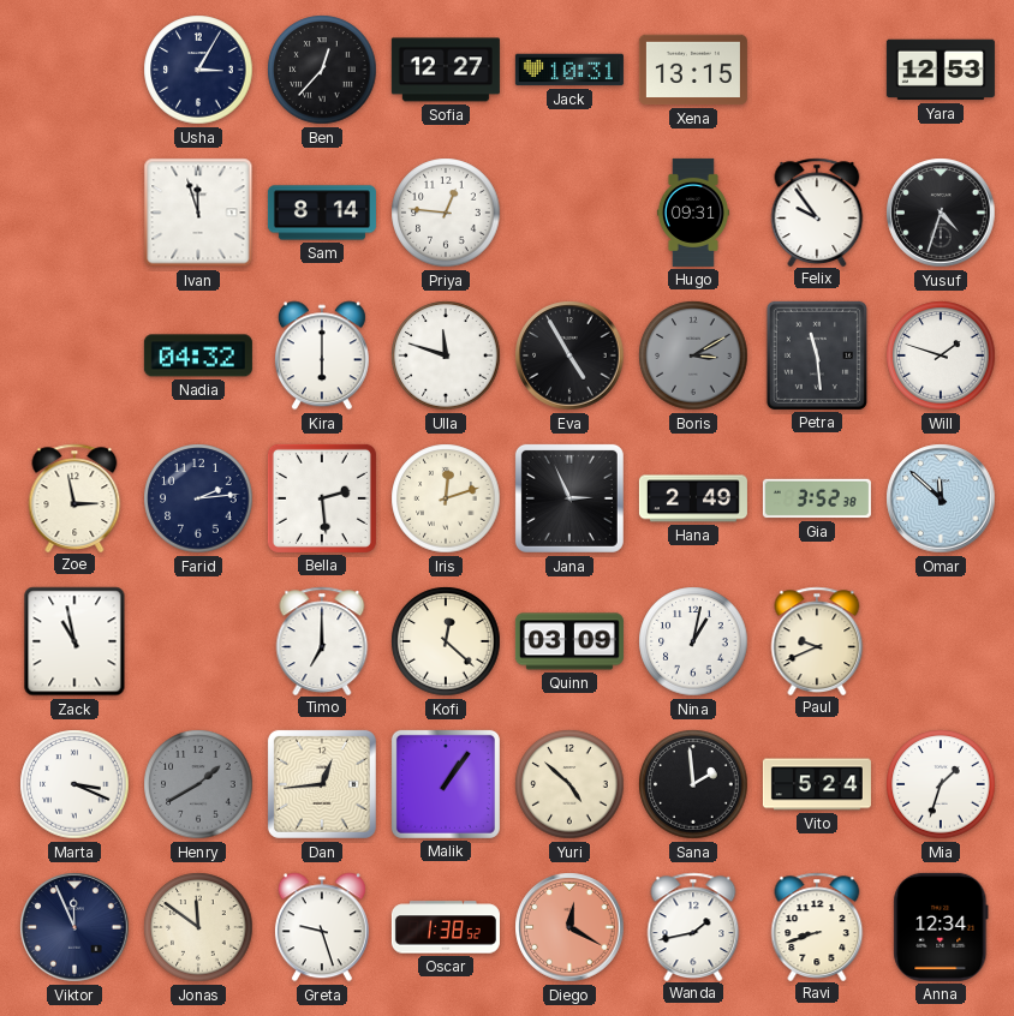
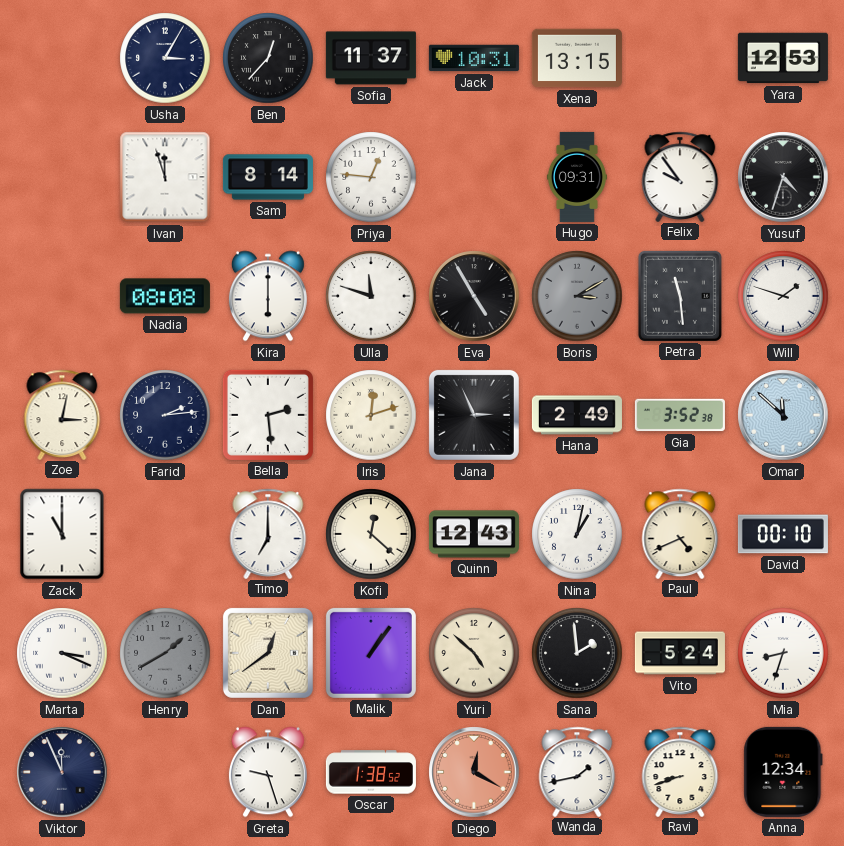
Sofia: 12:27 -> 11:37 (371, 58)
Nadia: 04:32 -> 08:08 (165, 296)
Zoe: 2:58 -> 3:02 (62, 414)
Zack: 10:58 -> 11:00 (62, 534)
Quinn: 03:09 -> 12:43 (474, 534)
Paul: 9:41 -> 4:41 (680, 533)
David: none -> 00:10 (783, 534)
Dan: 12:44 -> 12:39 (268, 653)
Mia: 1:33 -> 8:33 (783, 653)
Jonas: 11:51 -> none (198, 927)
